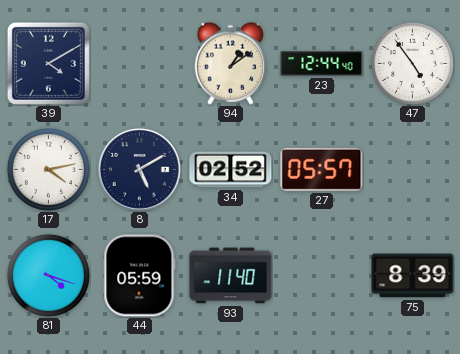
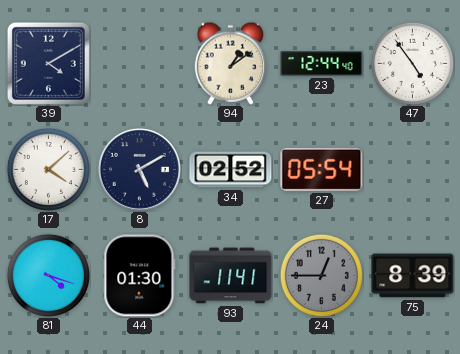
17: 4:13 -> 4:08 (48, 169)
27: 05:57 -> 05:54 (322, 169)
44: 05:59 -> 01:30 (140, 276)
93: 11:40 -> 11:41 (231, 276)
24: none -> 12:45 (321, 275)
